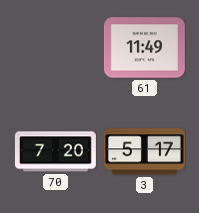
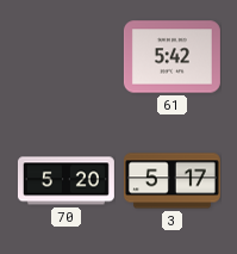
61: 11:49 -> 5:42 (171, 57)
70: 7:20 -> 5:20 (66, 181)
